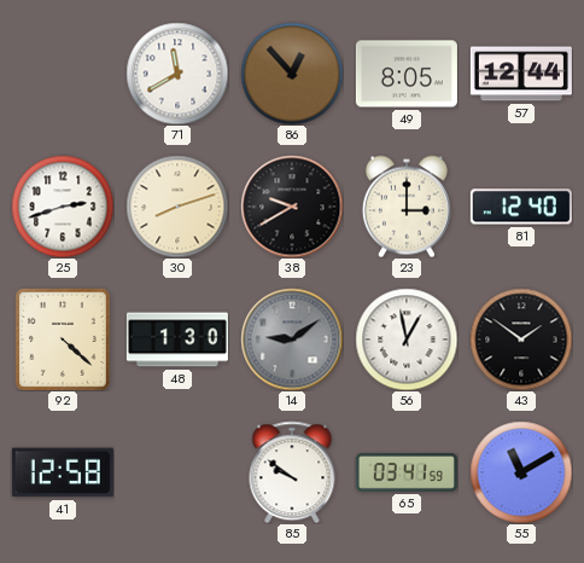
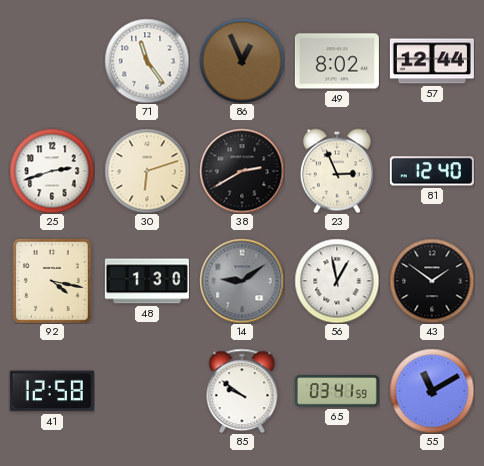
71: 11:40 -> 11:24 (147, 61)
86: 12:53 -> 12:56 (242, 61)
49: 8:05 -> 8:02 (337, 61)
30: 8:12 -> 6:12 (147, 171)
38: 9:40 -> 2:40 (242, 171)
23: 3:00 -> 2:56 (337, 171)
92: 4:22 -> 4:17 (52, 281)
